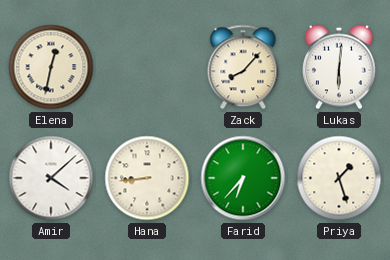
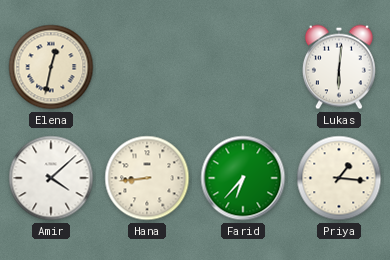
Zack: 8:07 -> none (243, 67)
Priya: 1:27 -> 1:16 (339, 178)
